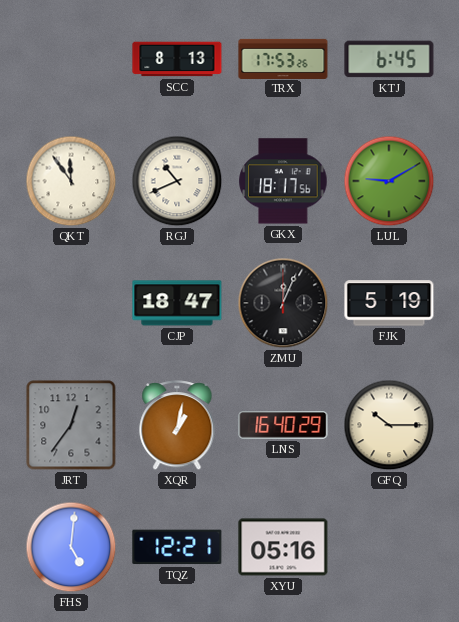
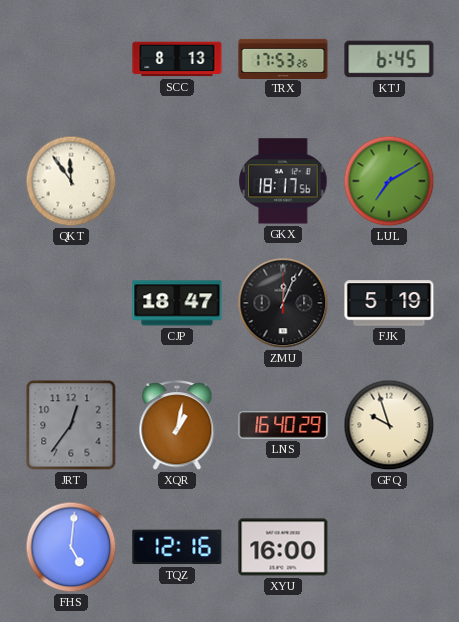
RGJ: 10:41 -> none (177, 181)
LUL: 9:10 -> 7:10 (389, 181)
GFQ: 10:15 -> 9:57 (389, 425)
TQZ: 12:21 -> 12:16 (177, 547)
XYU: 05:16 -> 16:00 (283, 547)
